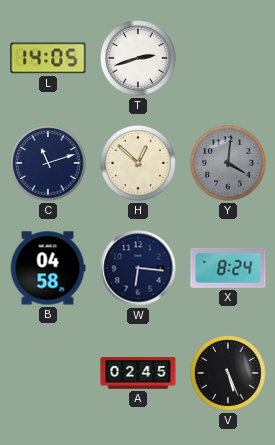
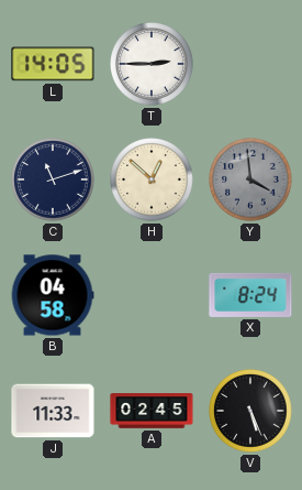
T: 2:42 -> 2:45 (152, 64)
Y: 4:01 -> 3:59 (250, 179)
W: 6:16 -> none (138, 268)
J: none -> 11:33 (53, 411)
